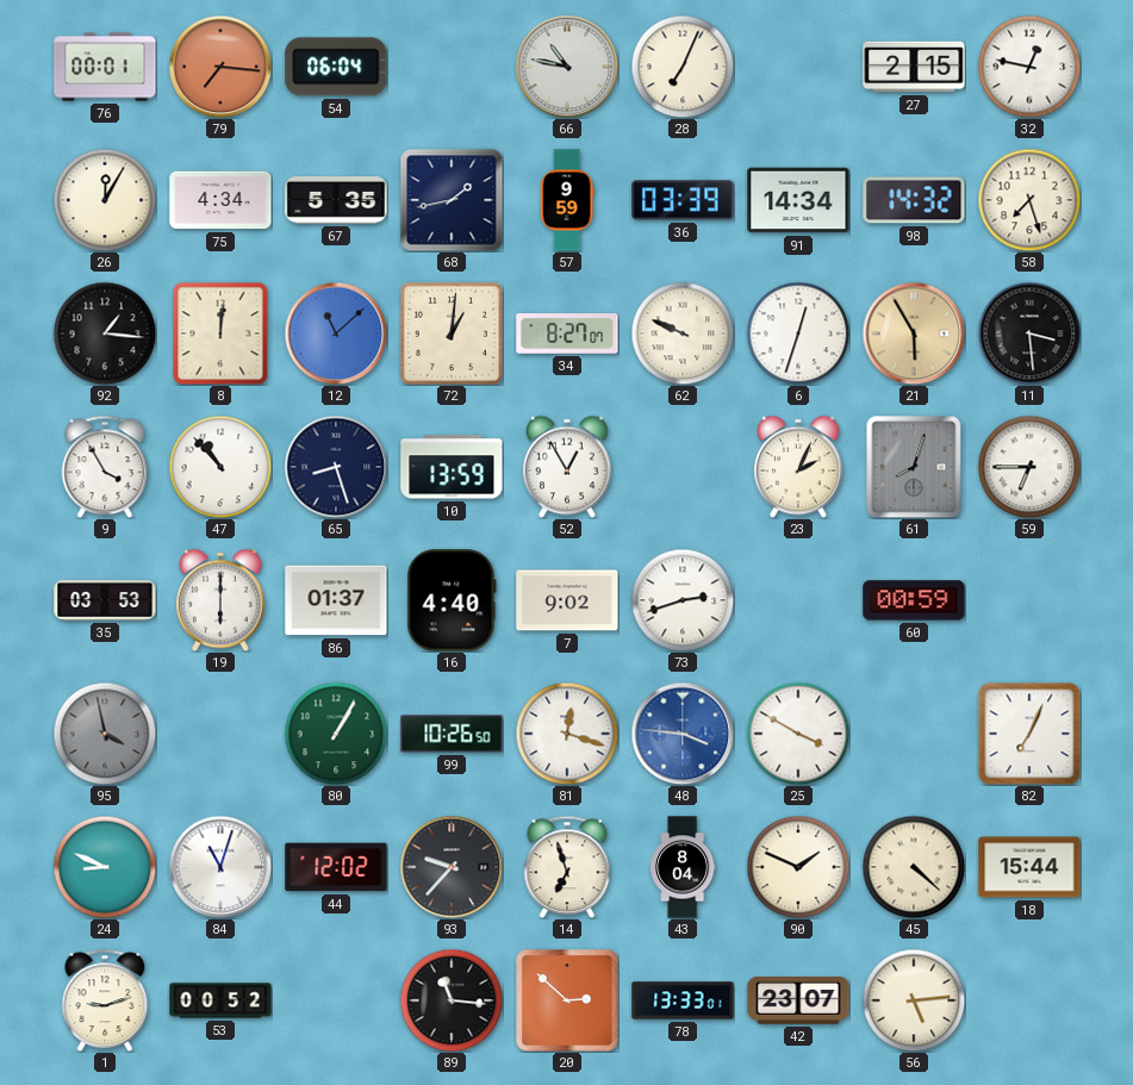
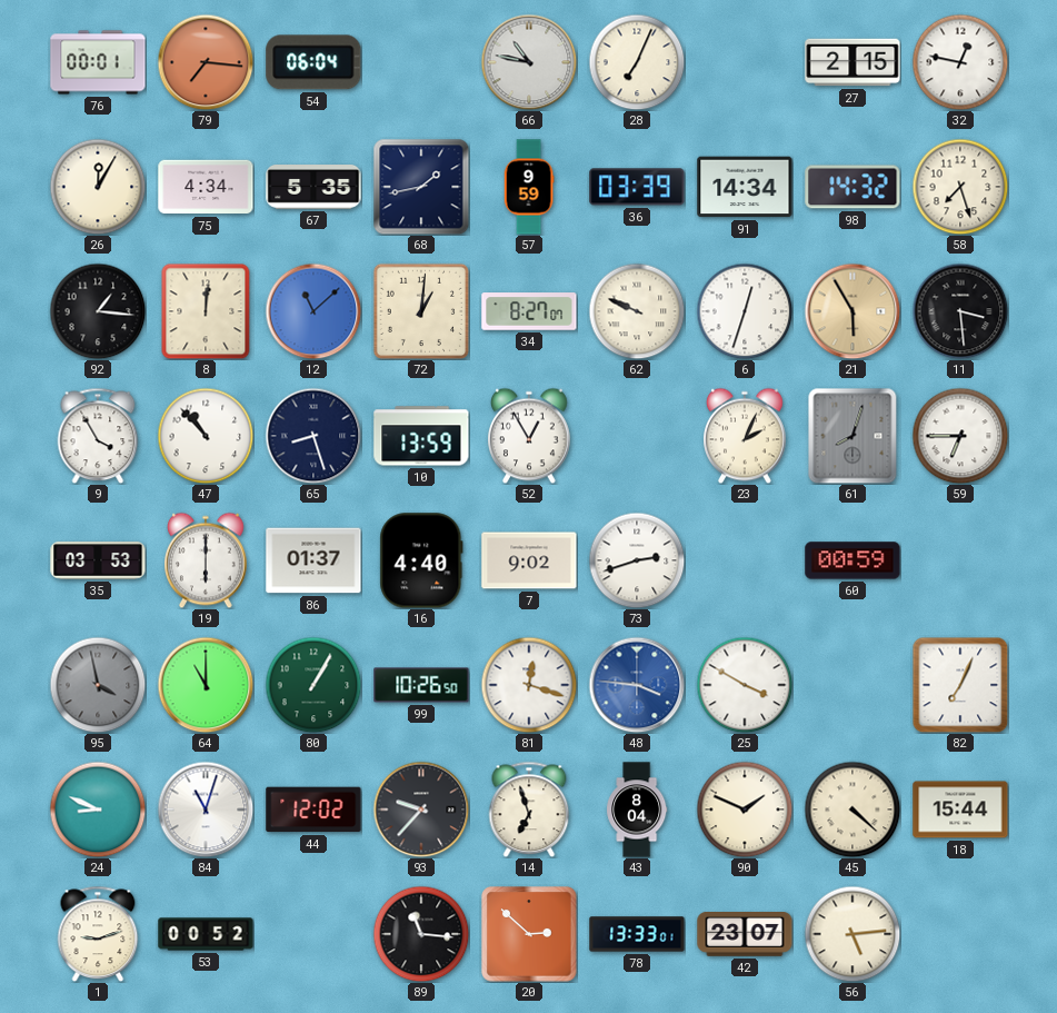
64: none -> 11:00 (206, 685)
